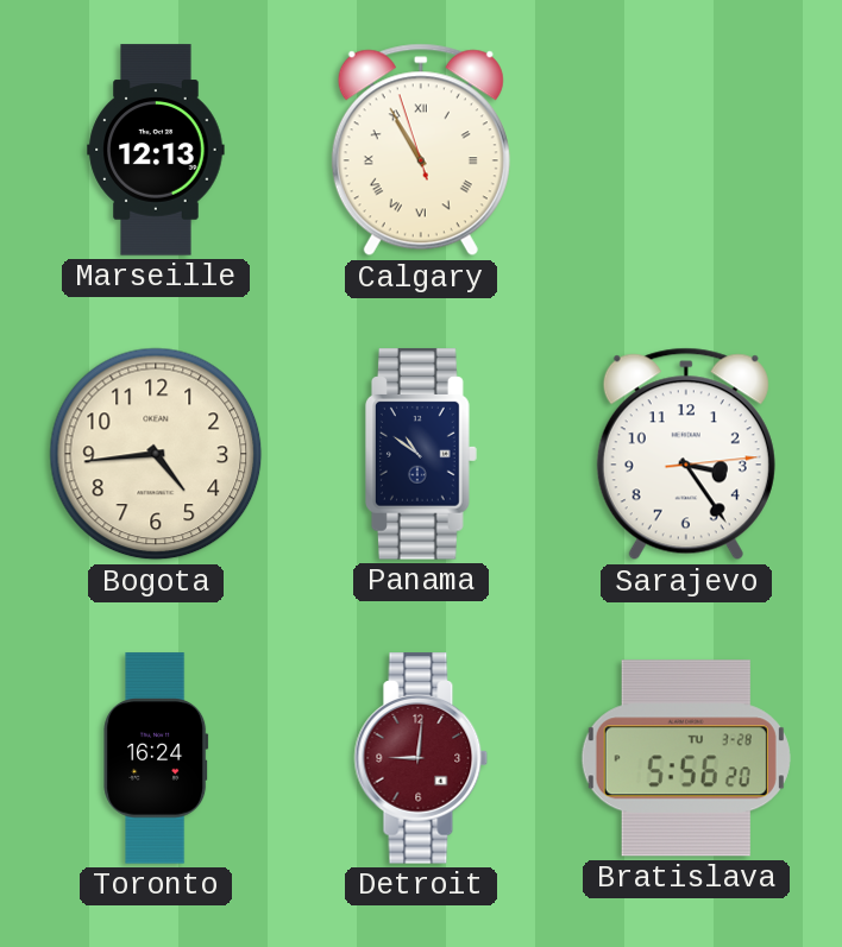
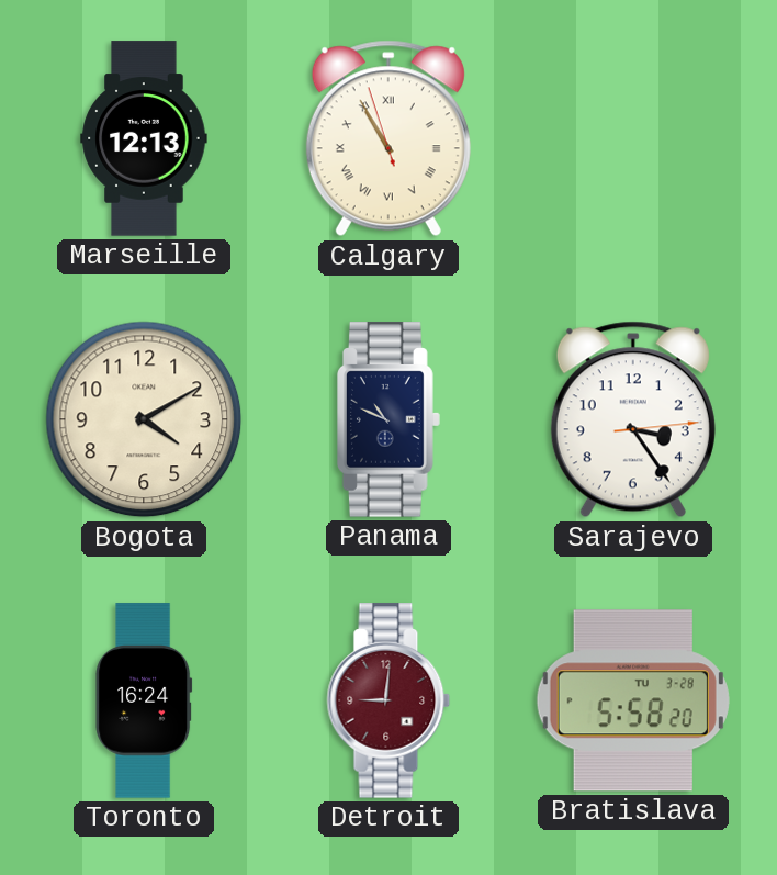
Bogota: 4:44 -> 4:10 (144, 419)
Panama: 10:51 -> 10:49 (390, 419)
Bratislava: 5:56 -> 5:58 (633, 700)
